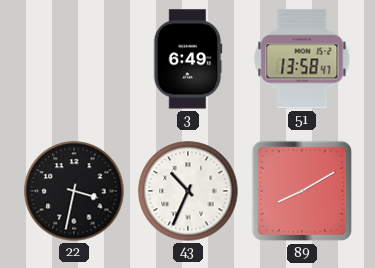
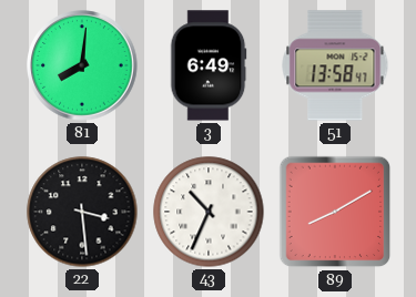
81: none -> 8:01 (82, 65)
22: 3:32 -> 3:29 (82, 212)
